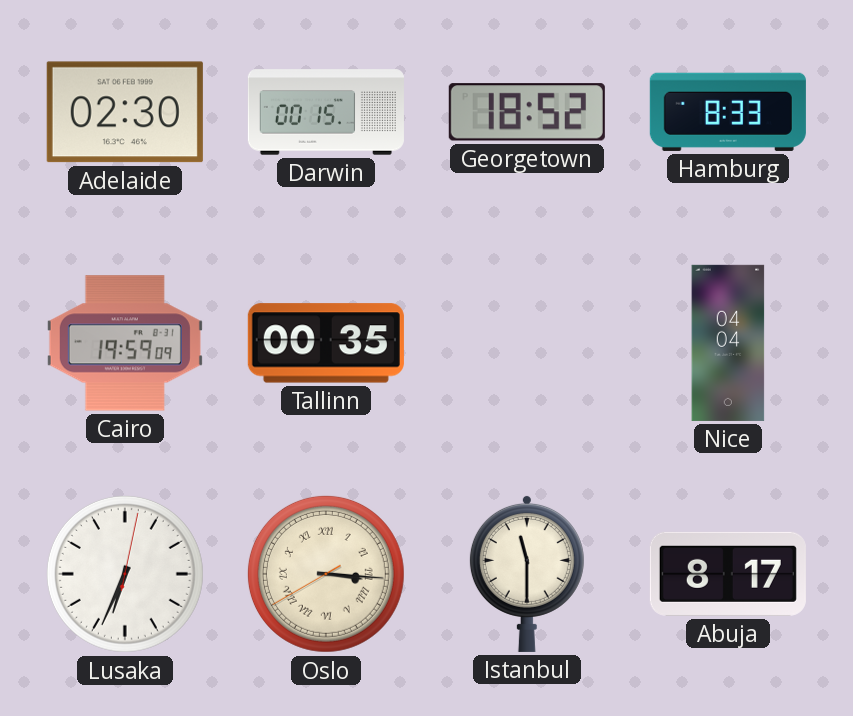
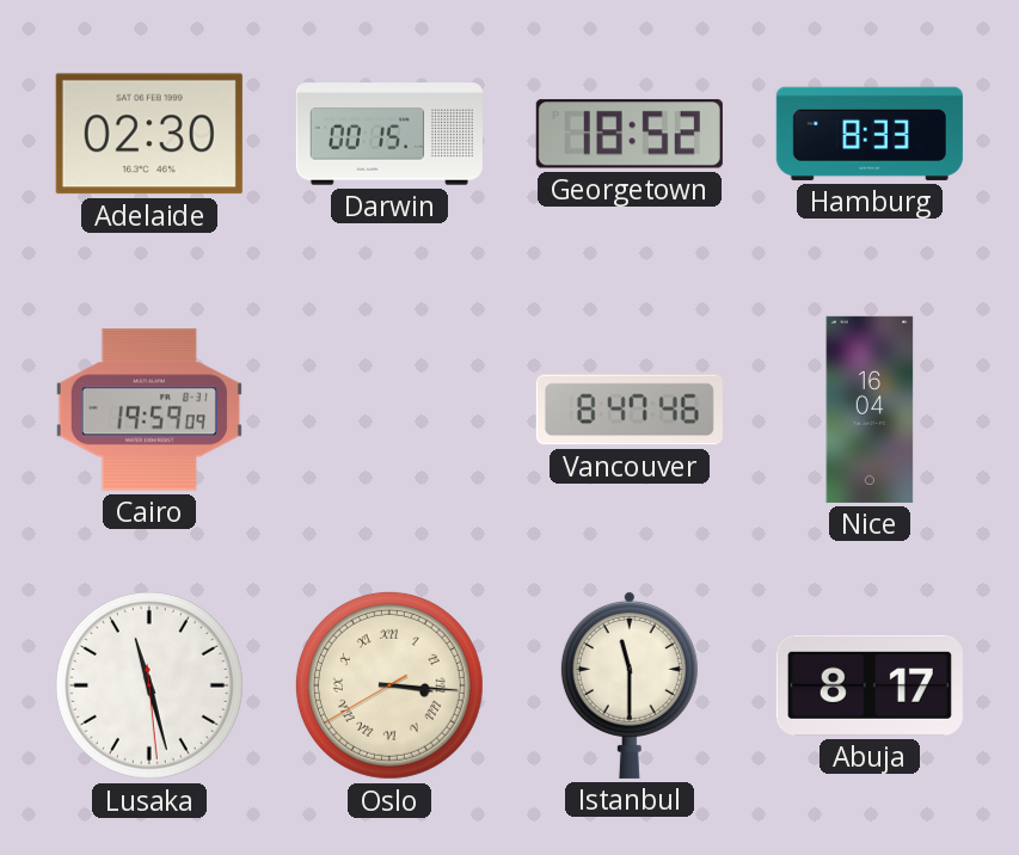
Tallinn: 00:35 -> none (326, 343)
Vancouver: none -> 8:47 (630, 410)
Nice: 04:04 -> 16:04 (870, 410)
Lusaka: 6:34 -> 11:27 (149, 685)
